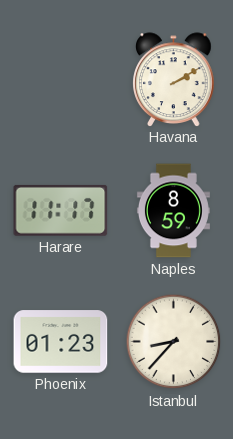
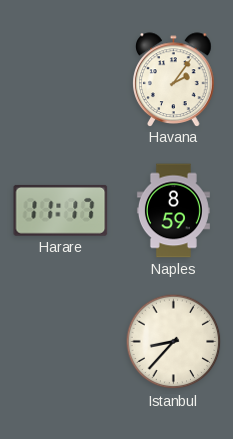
Havana: 2:10 -> 2:06 (174, 79)
Phoenix: 01:23 -> none (61, 342)
